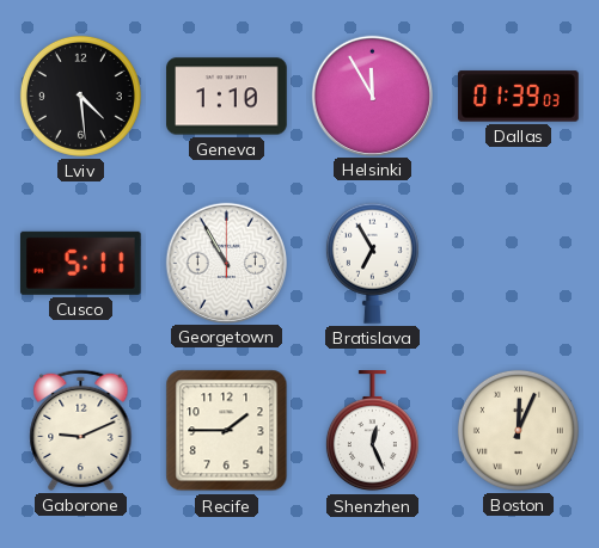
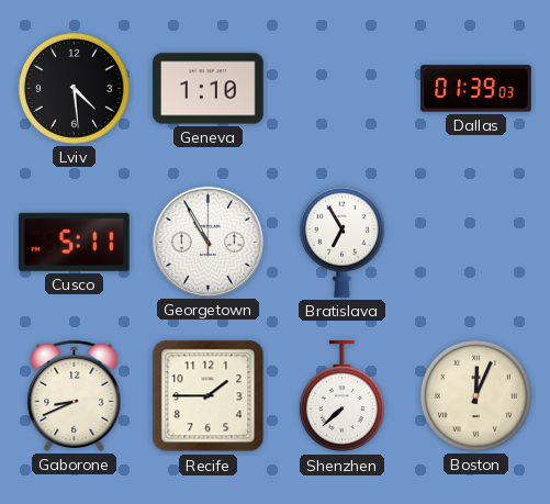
Helsinki: 11:55 -> none (372, 96)
Gaborone: 9:11 -> 8:41 (75, 395)
Shenzhen: 12:26 -> 7:38 (341, 396)
